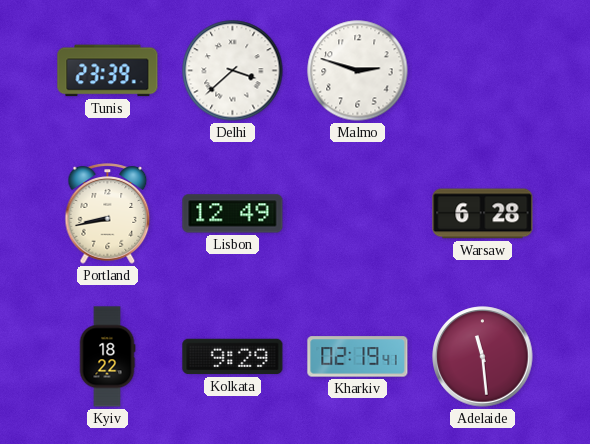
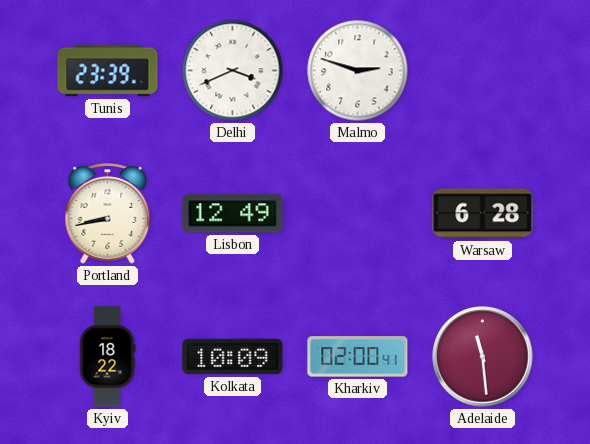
Delhi: 3:38 -> 3:41 (233, 71)
Kolkata: 9:29 -> 10:09 (233, 357)
Kharkiv: 02:19 -> 02:00 (358, 357)
